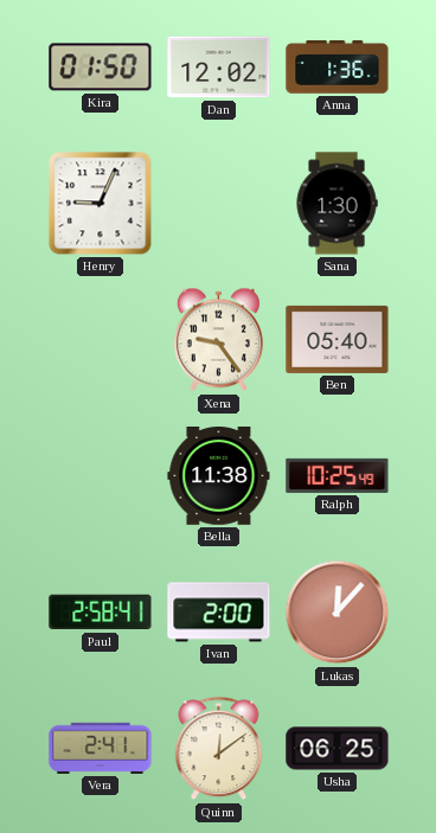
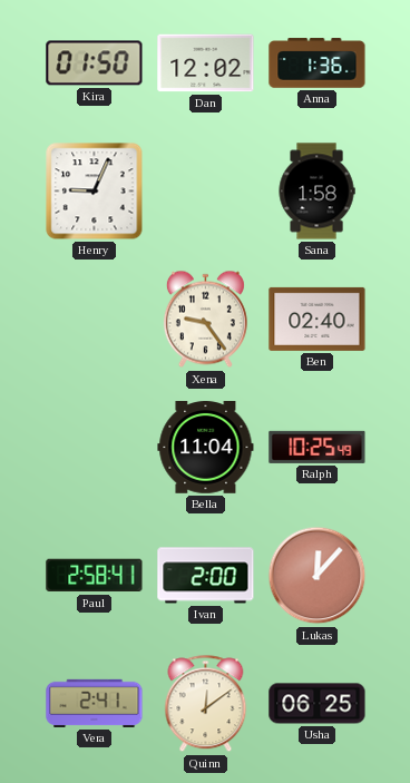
Sana: 1:30 -> 1:58 (316, 192)
Ben: 05:40 -> 02:40 (318, 319)
Bella: 11:38 -> 11:04 (206, 448)
